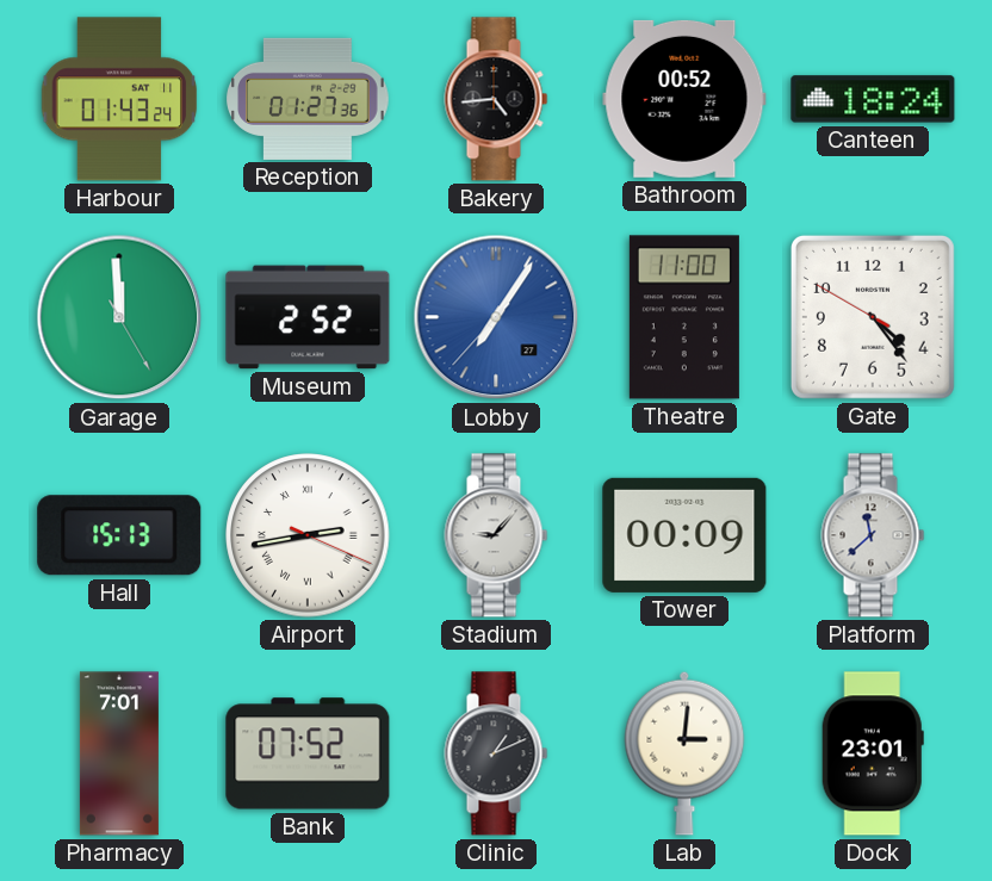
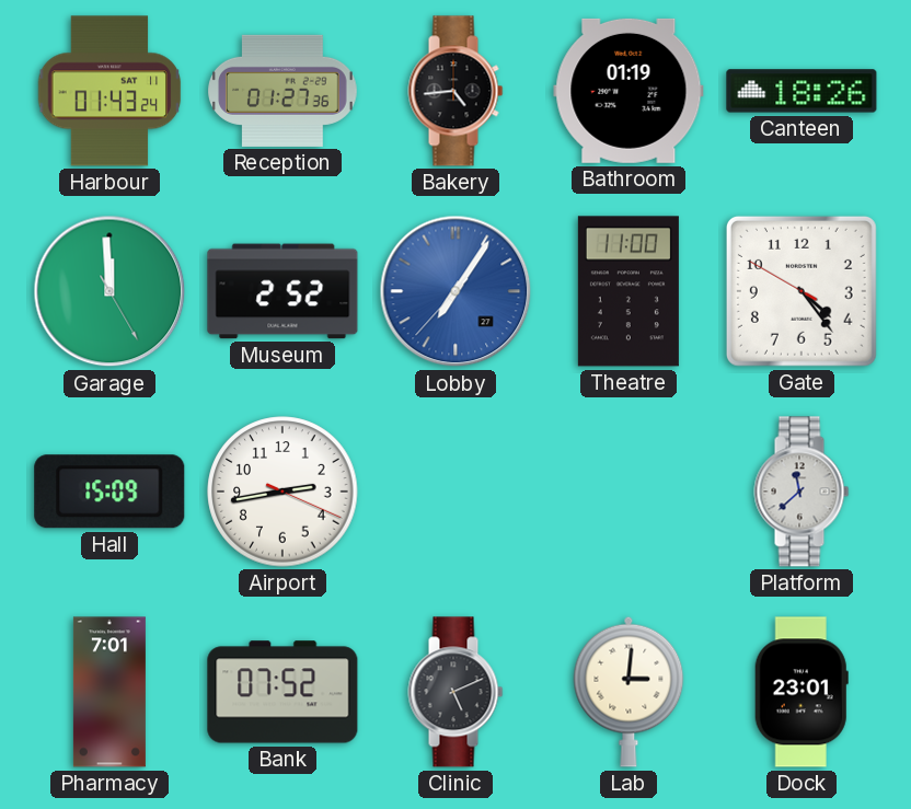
Bathroom: 00:52 -> 01:19 (629, 91)
Canteen: 18:24 -> 18:26 (802, 91)
Hall: 15:13 -> 15:09 (109, 492)
Airport numerals: Roman -> Arabic (282, 492)
Stadium: 9:07 -> none (496, 535)
Tower: 00:09 -> none (684, 535)
Clinic: 1:11 -> 5:11 (455, 692)
